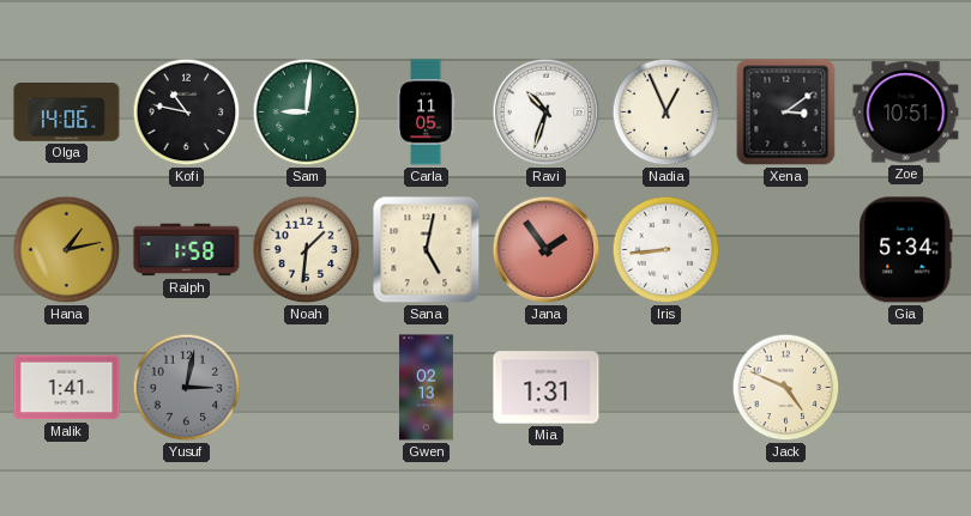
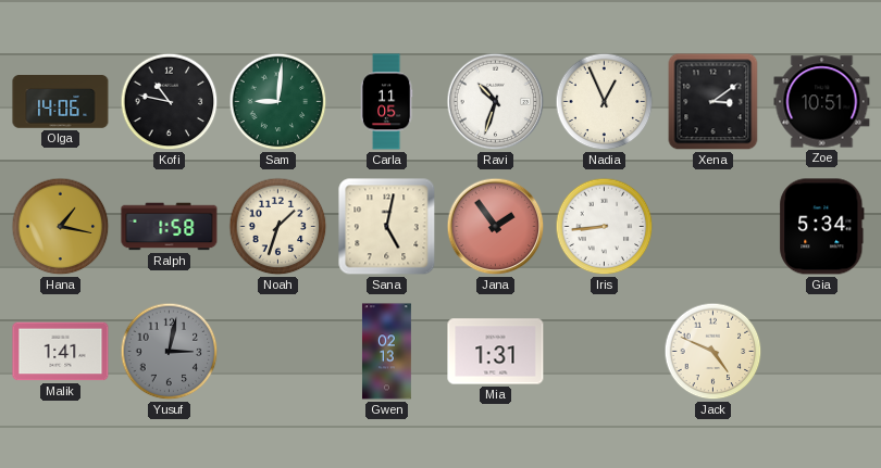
Hana: 1:13 -> 1:17 (61, 227)
Noah: 1:31 -> 1:33 (278, 227)
